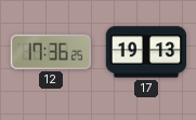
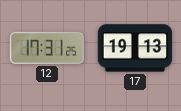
12: 17:36 -> 17:31 (47, 48)
